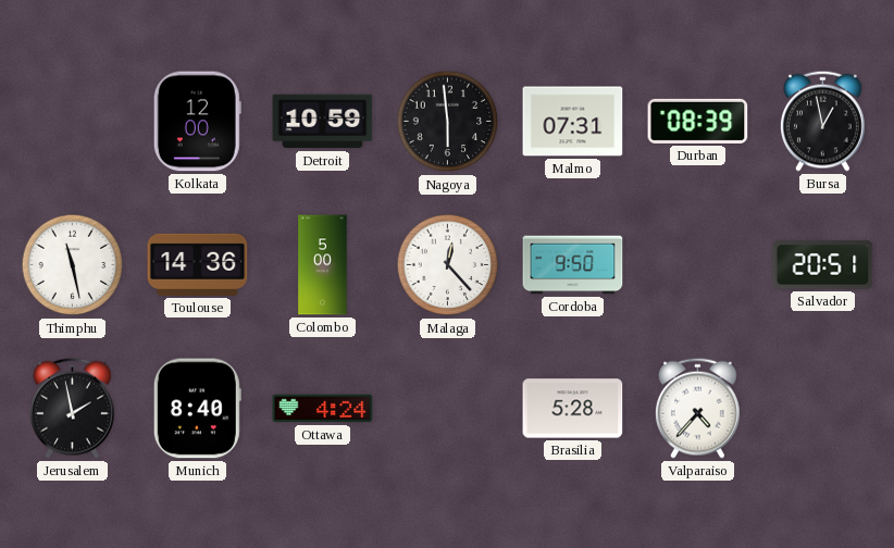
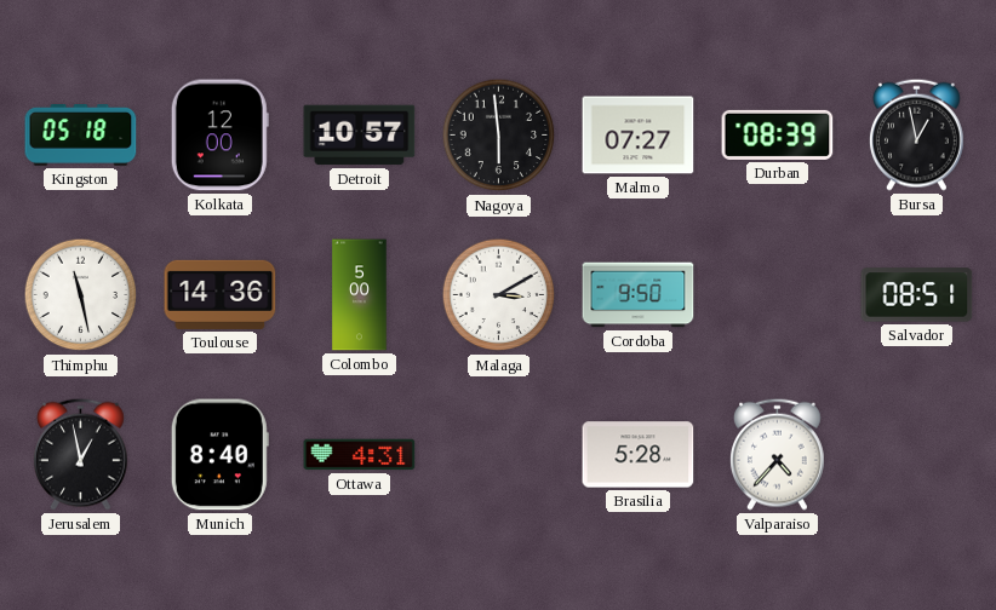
Kingston: none -> 05:18 (81, 136)
Detroit: 10:59 -> 10:57 (360, 136)
Malmo: 07:31 -> 07:27 (639, 136)
Malaga: 12:23 -> 3:10 (499, 295)
Salvador: 20:51 -> 08:51 (917, 295)
Jerusalem: 1:58 -> 12:58 (81, 454)
Ottawa: 4:24 -> 4:31 (360, 455)
